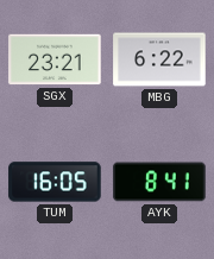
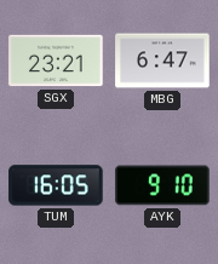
MBG: 6:22 -> 6:47 (162, 61)
AYK: 8:41 -> 9:10 (162, 185)
